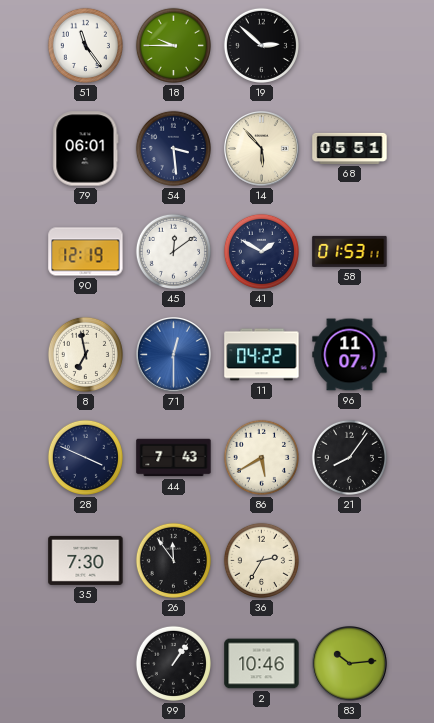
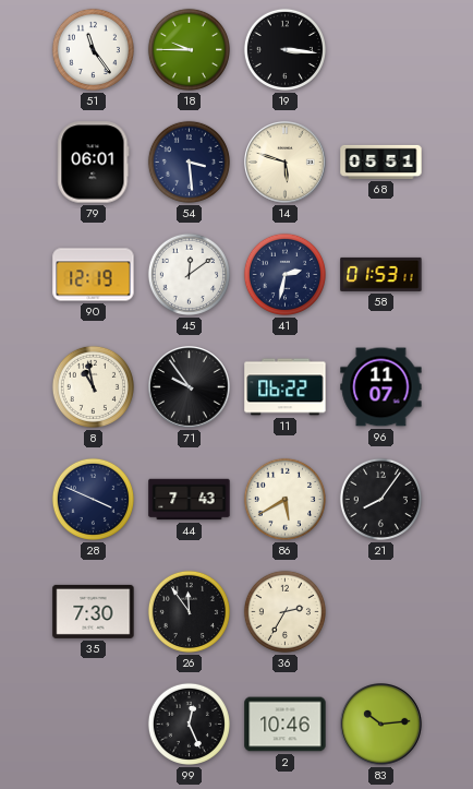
19: 2:52 -> 3:16 (284, 49)
14: 5:53 -> 5:48 (286, 163)
41: 1:50 -> 2:32 (284, 274)
8: 6:58 -> 10:58 (93, 386)
71: 12:30 -> 9:54 (190, 387)
71 dial: blue -> black (190, 387)
11: 04:22 -> 06:22 (286, 387)
99: 1:06 -> 12:26 (189, 724)
